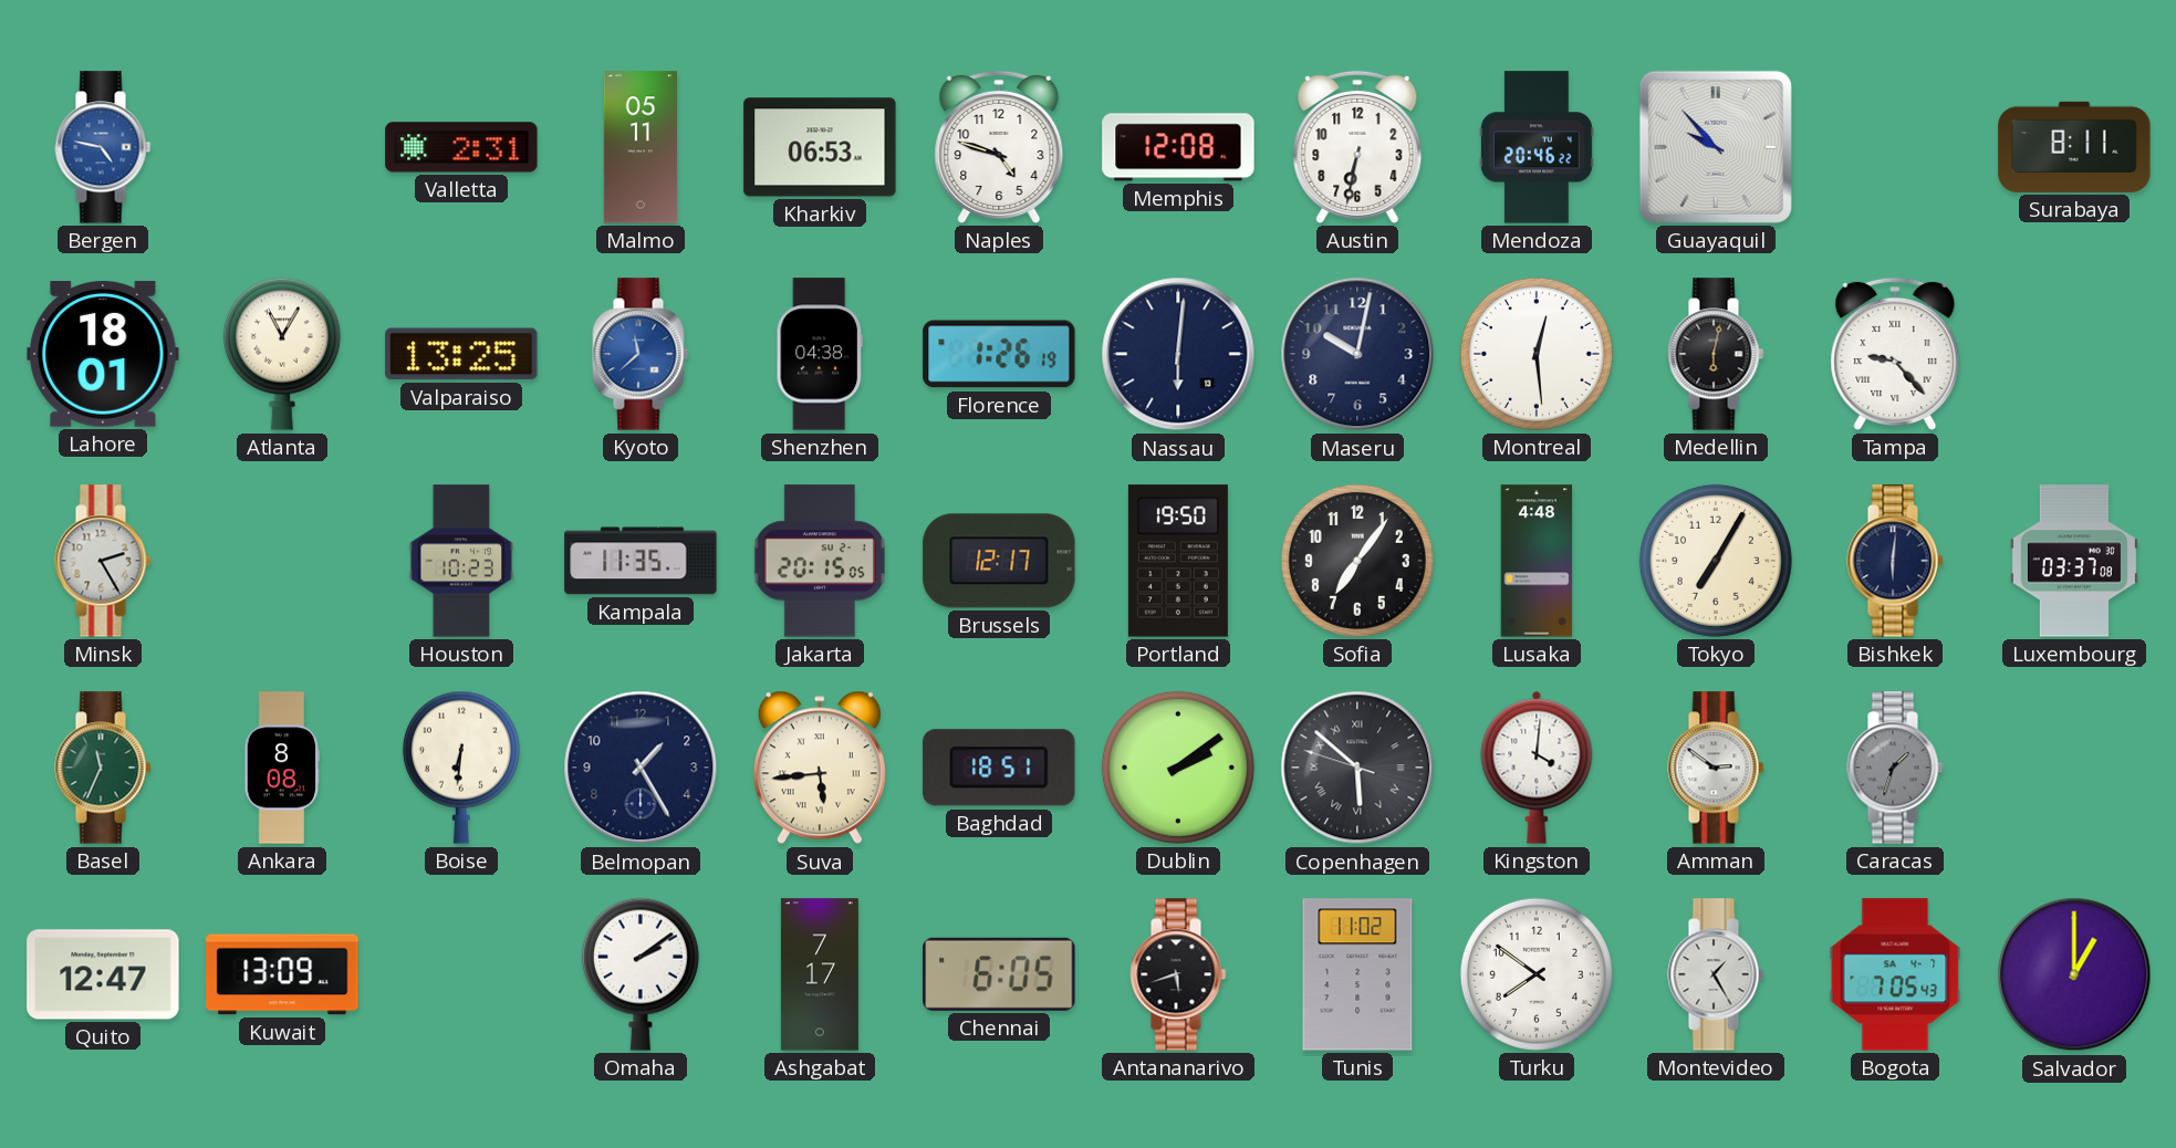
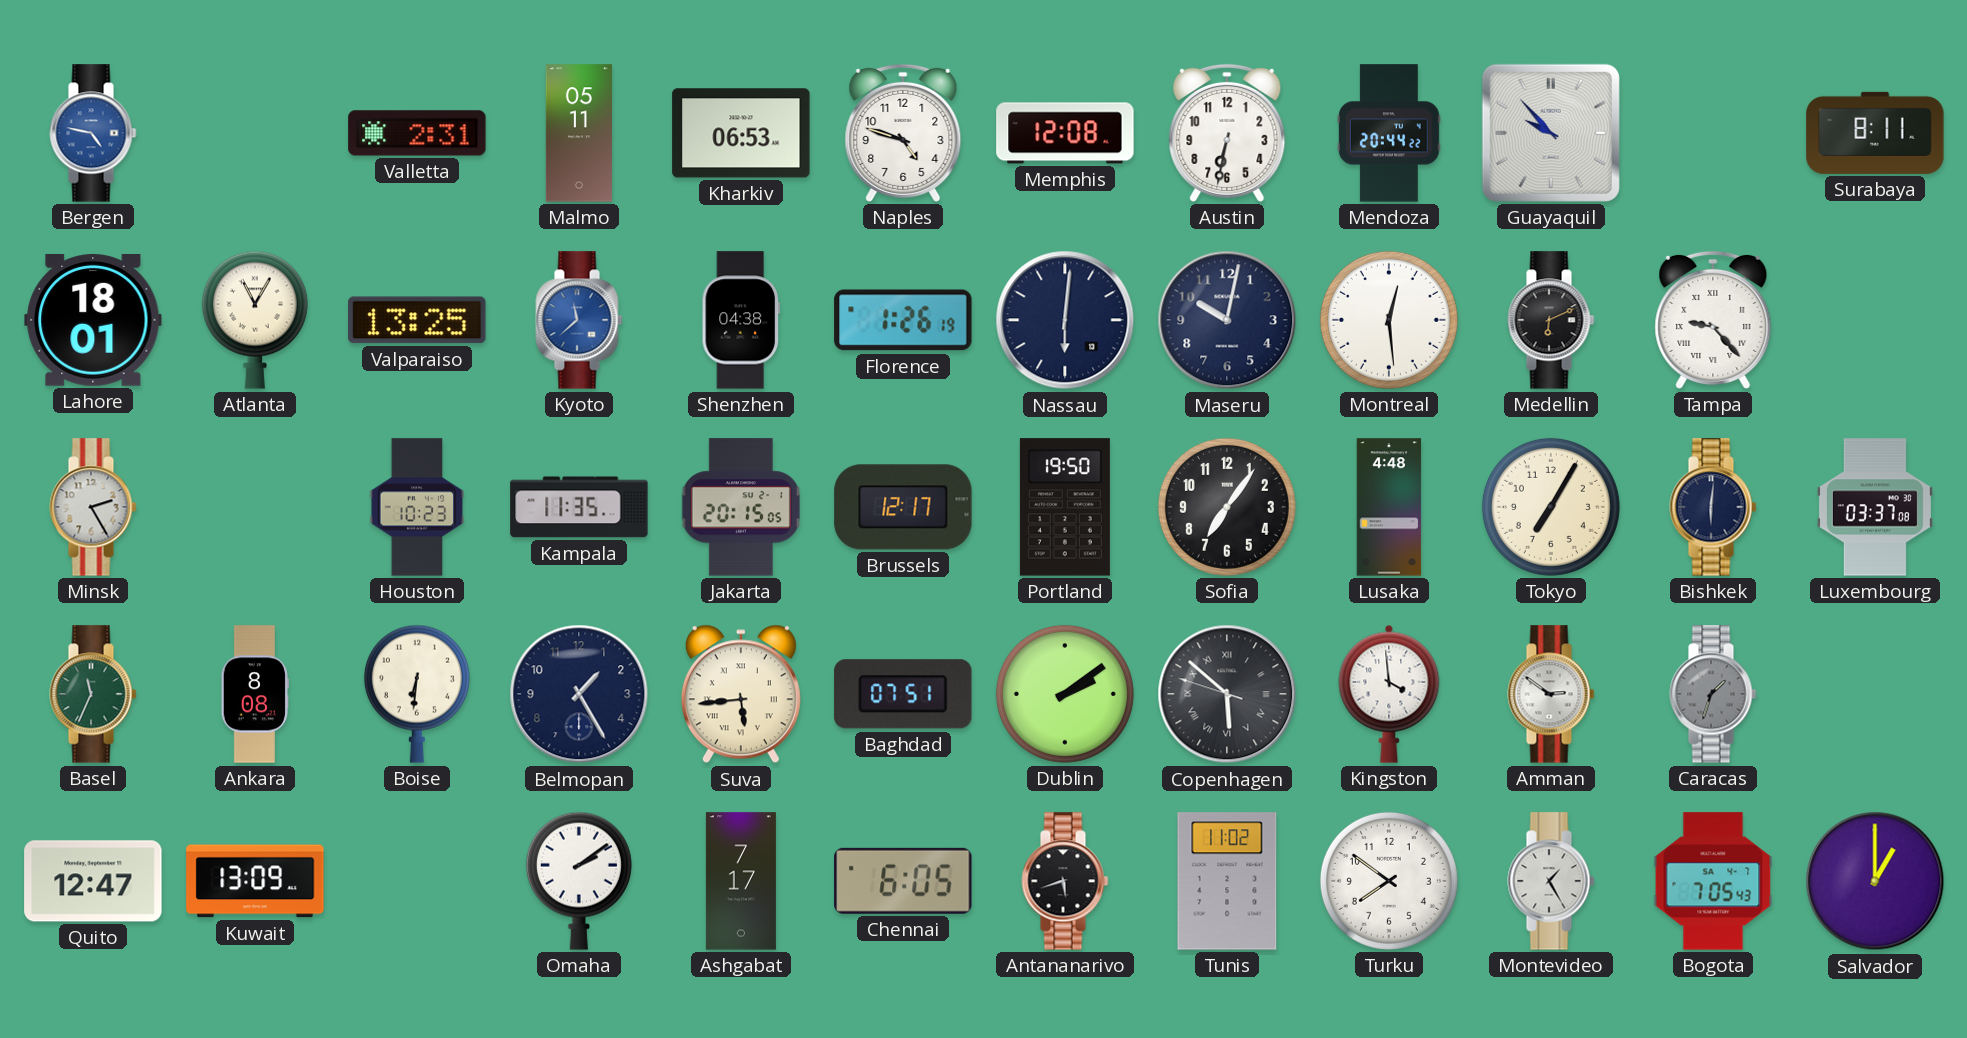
Mendoza: 20:46 -> 20:44 (1389, 133)
Medellin: 6:02 -> 6:11 (1551, 320)
Baghdad: 18:51 -> 07:51 (903, 694)
Kingston: 4:01 -> 3:59 (1389, 694)
